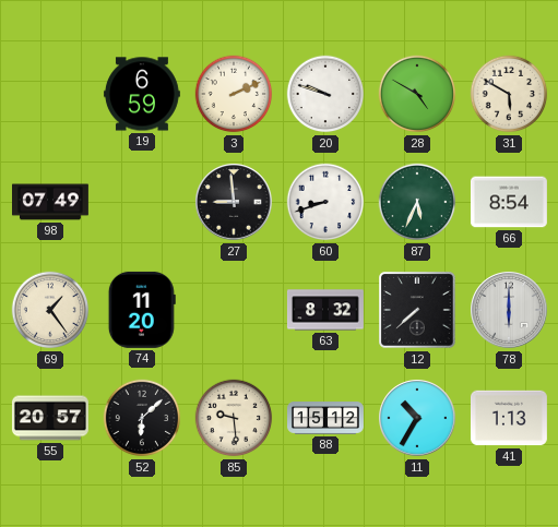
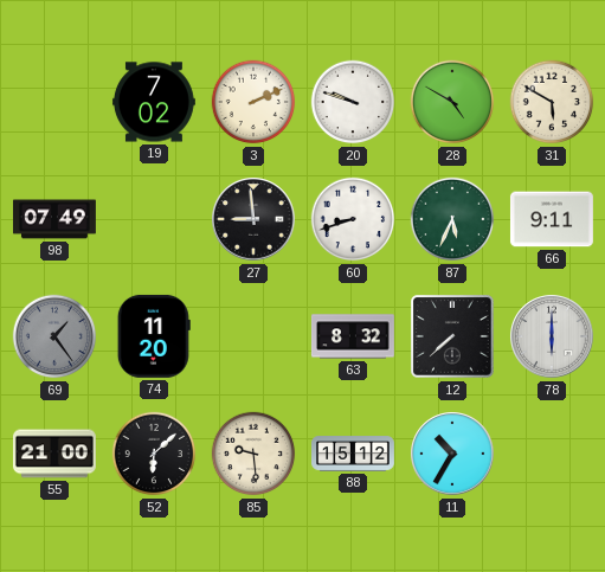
19: 6:59 -> 7:02 (154, 102)
66: 8:54 -> 9:11 (552, 219)
69 dial: cream -> grey (54, 336)
55: 20:57 -> 21:00 (54, 454)
41: 1:13 -> none (509, 418)
